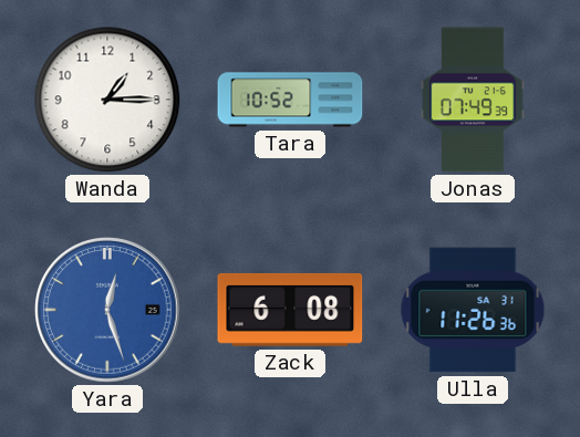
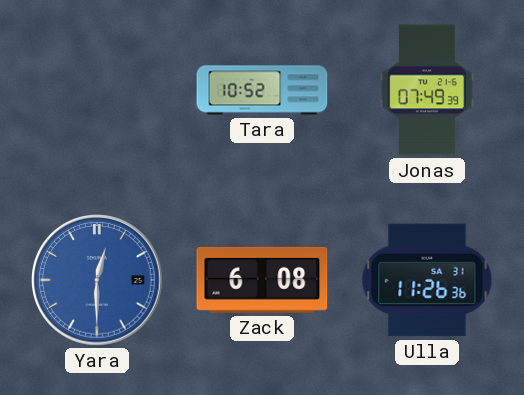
Wanda: 1:15 -> none (107, 100)
Yara: 12:27 -> 12:30 (97, 280)
